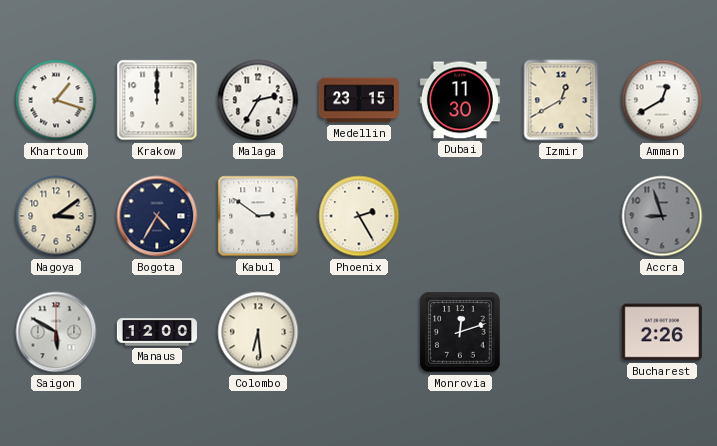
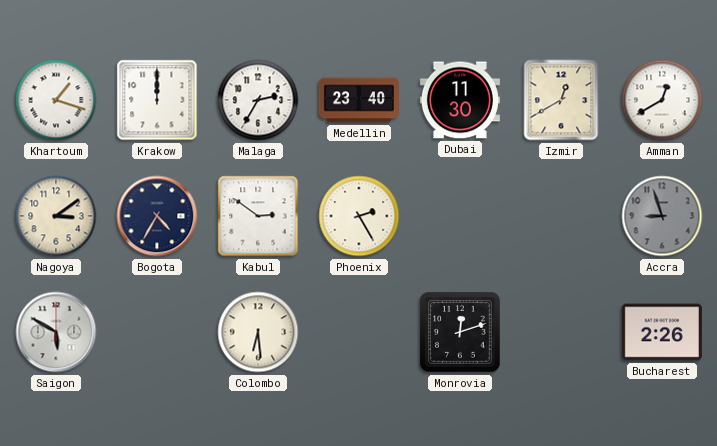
Medellin: 23:15 -> 23:40 (359, 100)
Manaus: 12:00 -> none (157, 332)
